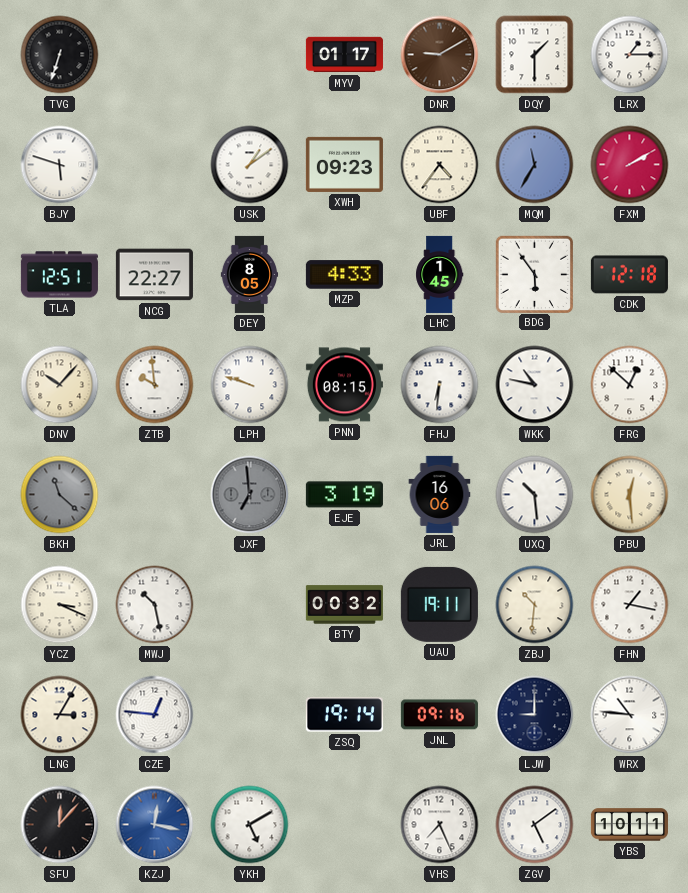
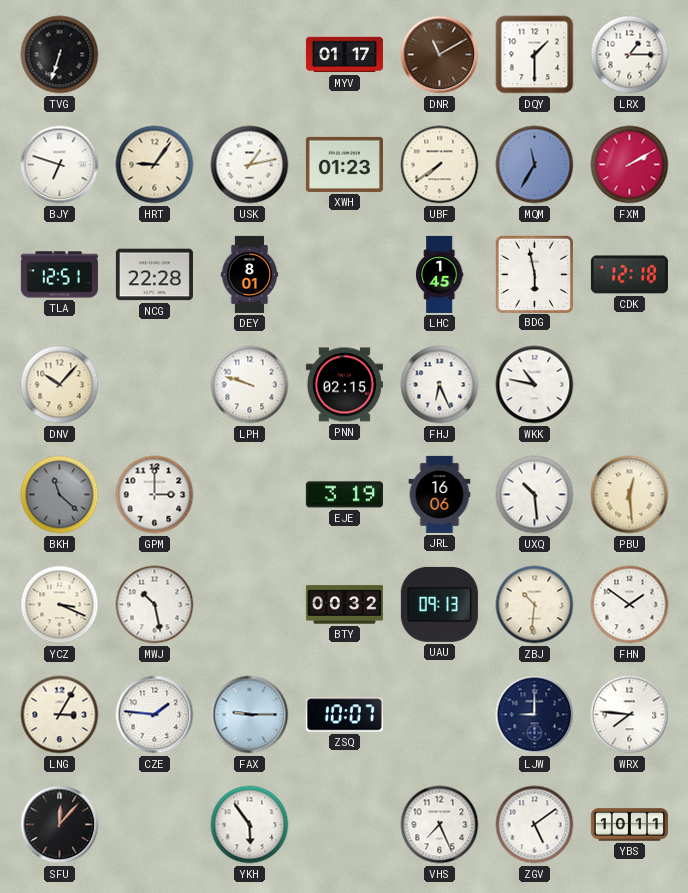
DNR: 9:10 -> 11:10 (440, 55)
BJY: 5:48 -> 6:48 (60, 165)
HRT: none -> 9:06 (155, 165)
USK: 1:09 -> 1:13 (250, 165)
XWH: 09:23 -> 01:23 (344, 164)
UBF: 4:36 -> 7:39 (440, 165)
NCG: 22:27 -> 22:28 (154, 275)
DEY: 8:05 -> 8:01 (250, 274)
MZP: 4:33 -> none (344, 275)
BDG: 5:54 -> 5:58 (534, 274)
ZTB: 9:59 -> none (155, 385)
PNN: 08:15 -> 02:15 (344, 385)
FHJ: 6:31 -> 6:26 (440, 385)
FRG: 12:52 -> none (630, 385)
GPM: none -> 3:00 (155, 495)
JXF: 6:59 -> none (250, 495)
UAU: 19:11 -> 09:13 (439, 604)
FHN: 1:17 -> 1:51 (630, 605)
CZE: 12:46 -> 1:46 (155, 715)
FAX: none -> 9:15 (250, 715)
ZSQ: 19:14 -> 10:07 (344, 715)
JNL: 09:16 -> none (439, 715)
WRX: 10:46 -> 7:46 (630, 715)
KZJ: 12:17 -> none (155, 825)
YKH: 5:10 -> 5:54 (250, 825)
